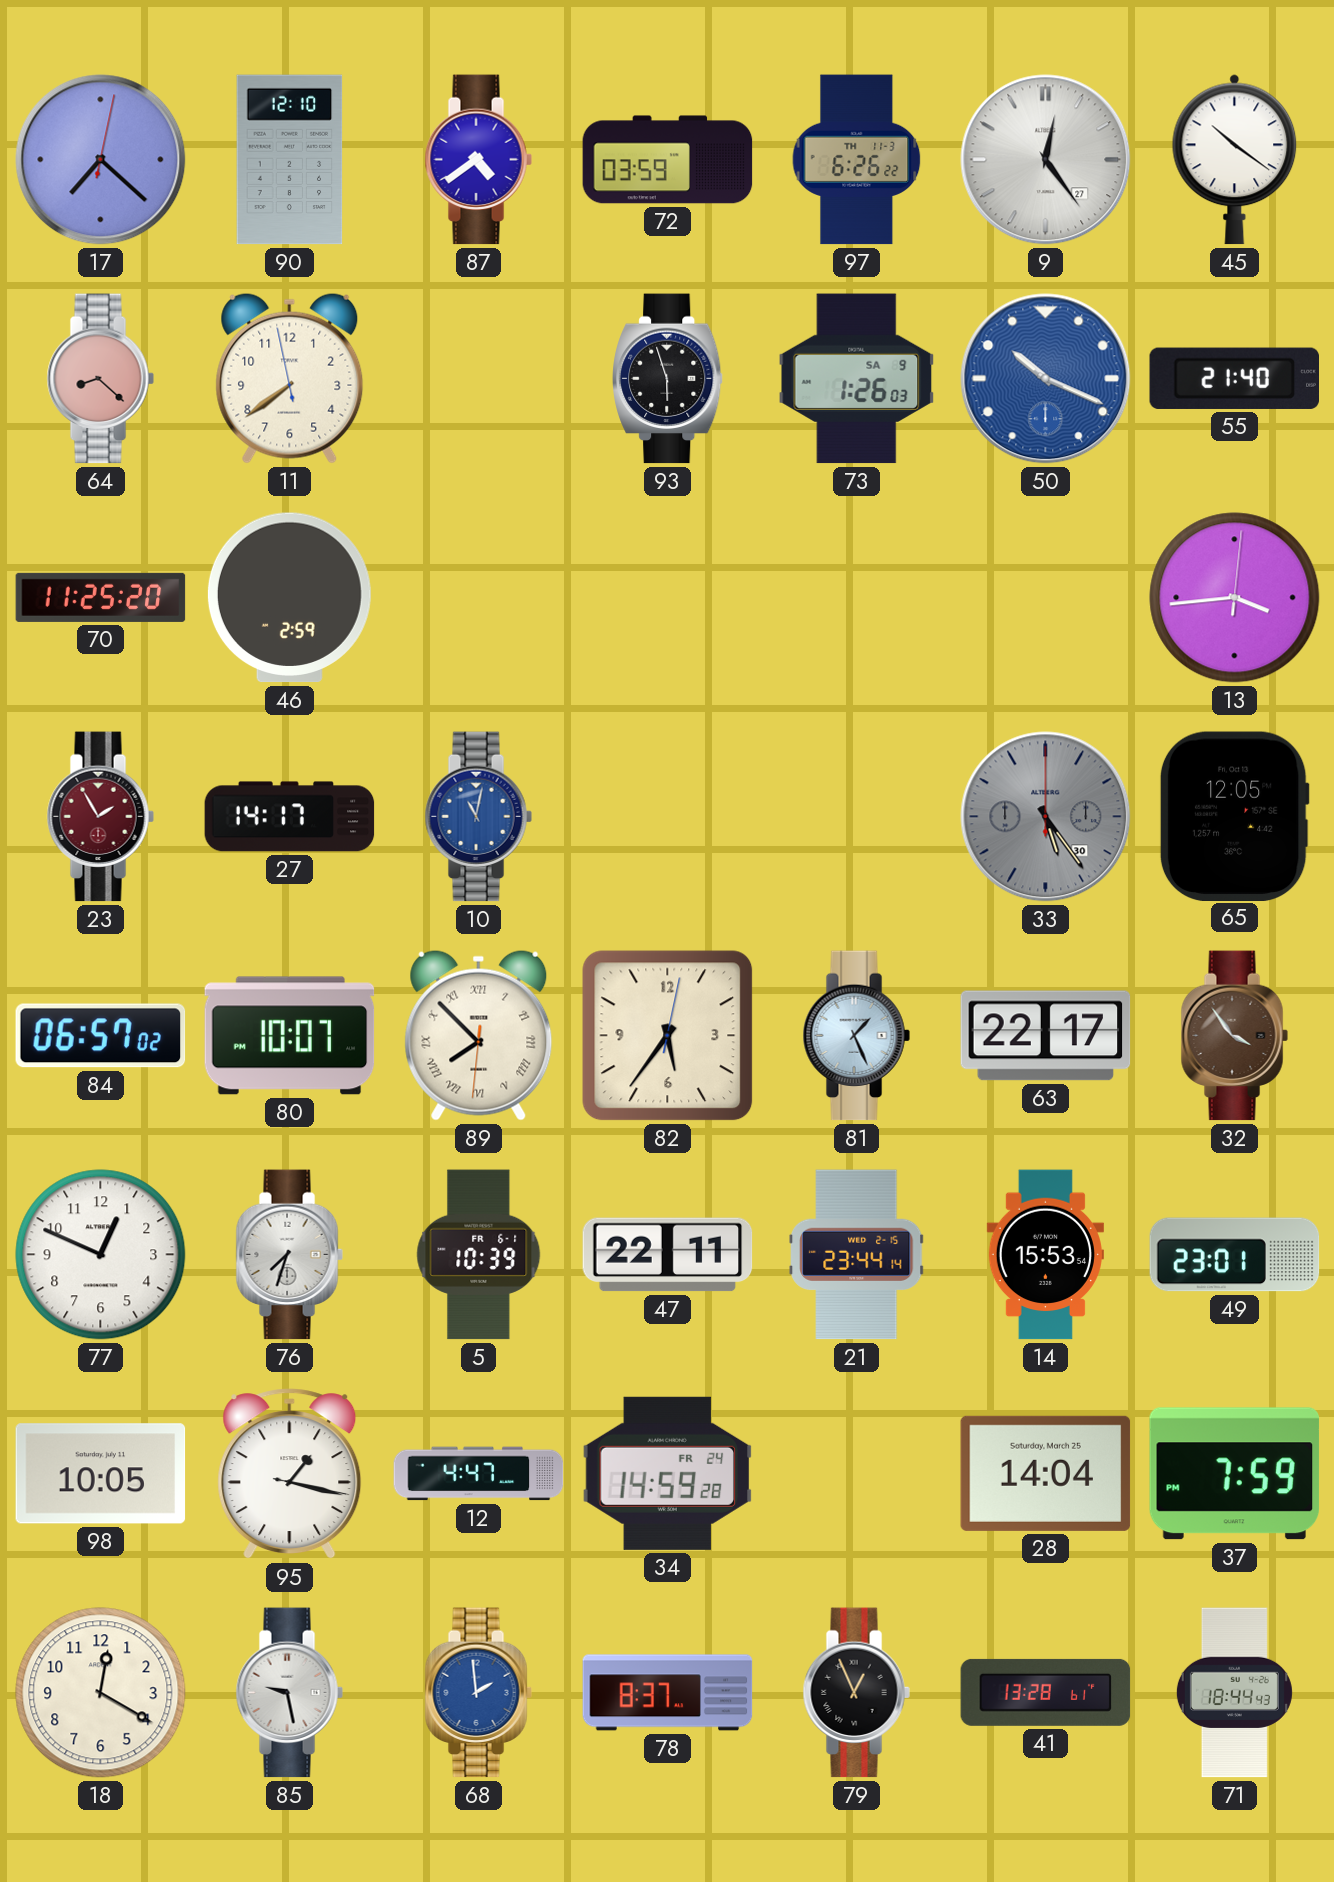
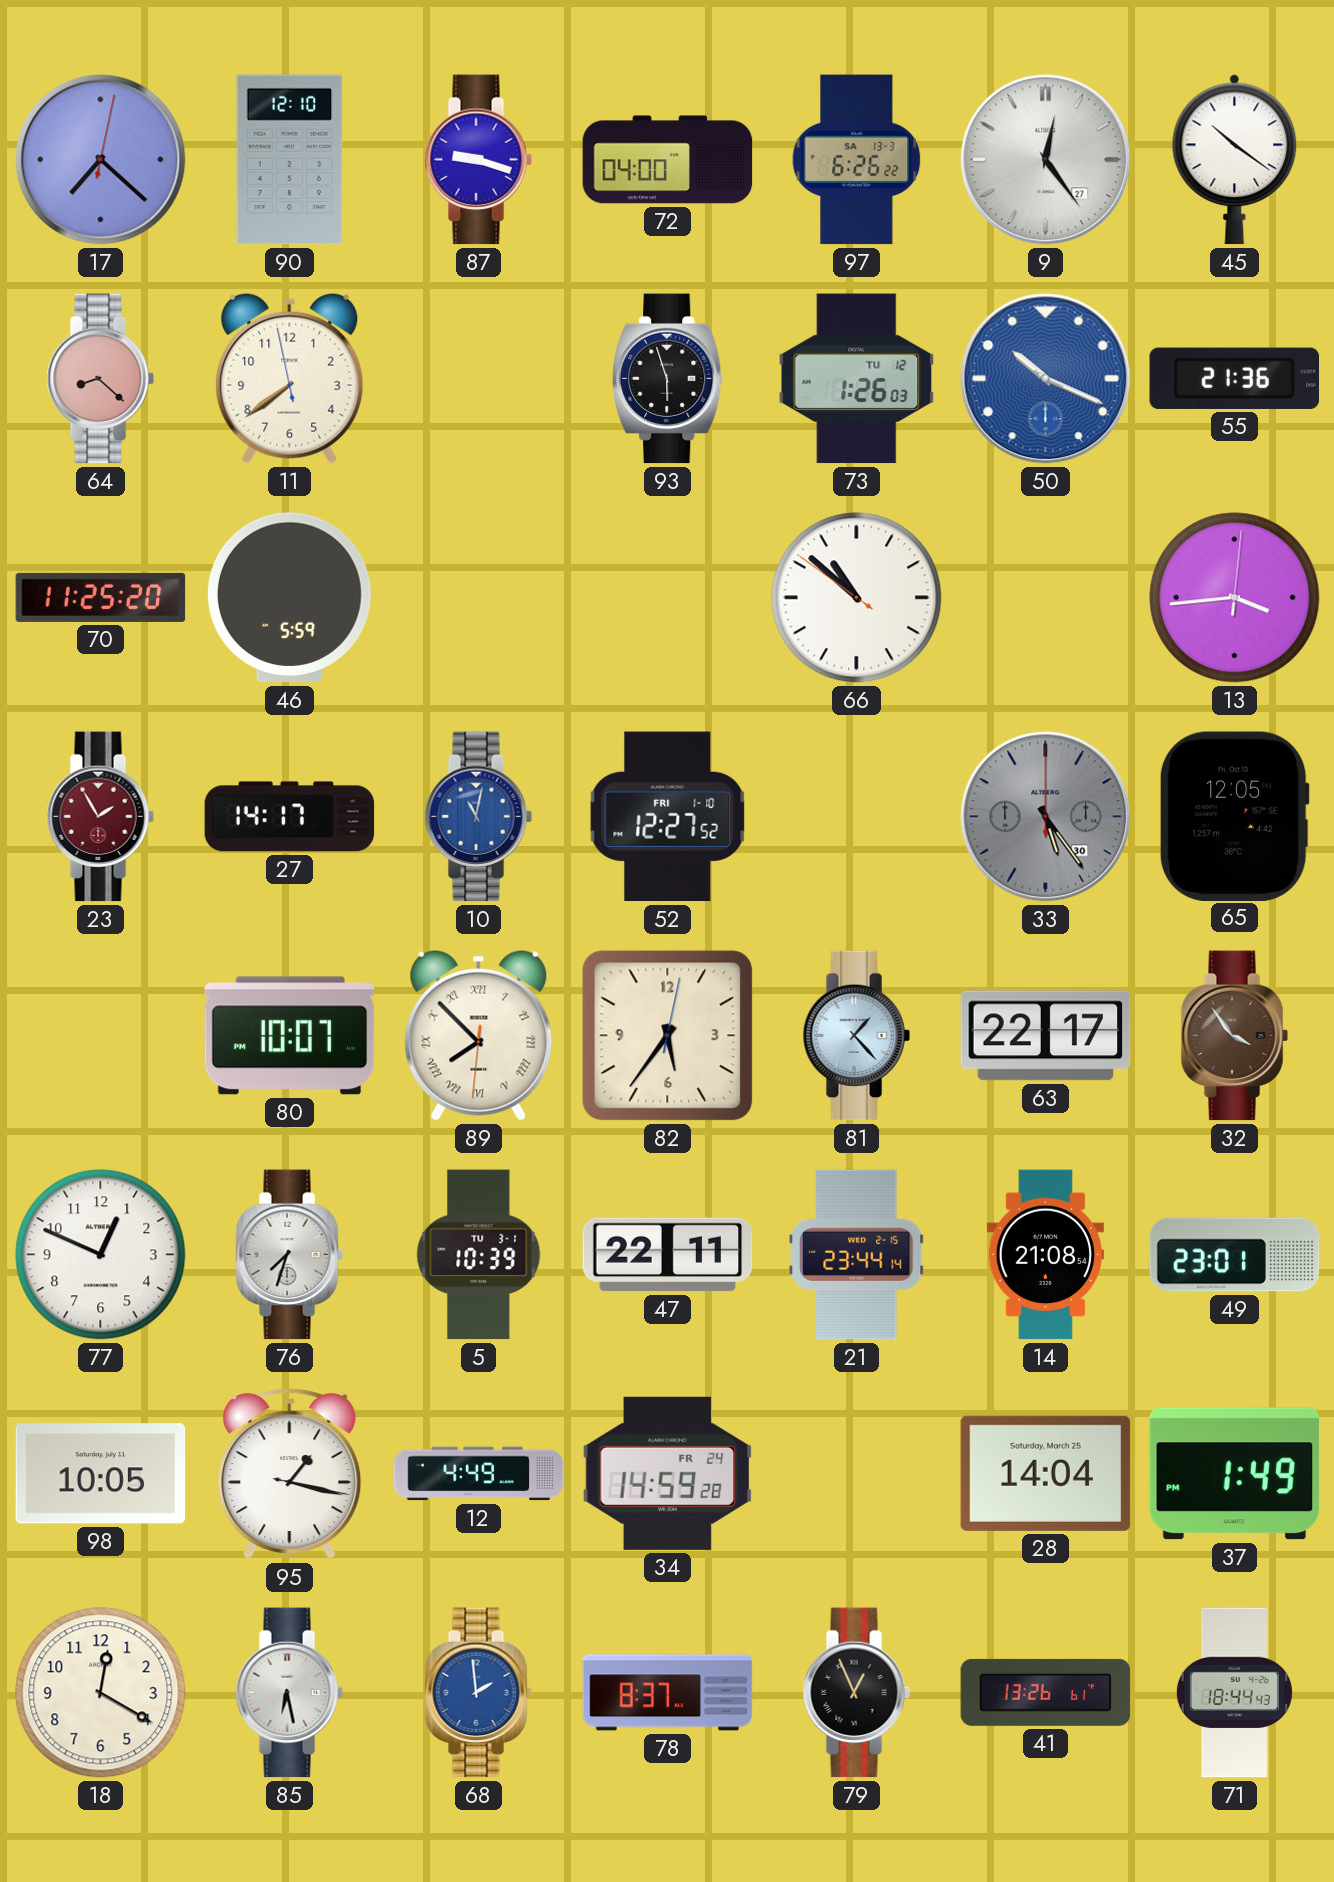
87: 4:39 -> 9:18 (478, 160)
72: 03:59 -> 04:00 (668, 160)
97 date: TH 11-3 -> SA 13-3 (857, 160)
73 date: SA 9 -> TU 12 (857, 379)
55: 21:40 -> 21:36 (1235, 378)
46: 2:59 -> 5:59 (289, 598)
66: none -> 10:51 (857, 598)
52: none -> 12:27 (668, 817)
84: 06:57 -> none (101, 1036)
81: 1:26 -> 1:23 (856, 1036)
5 date: FR 6-1 -> TU 3-1 (479, 1255)
14: 15:53 -> 21:08 (1045, 1255)
12: 4:47 -> 4:49 (479, 1474)
37: 7:59 -> 1:49 (1235, 1474)
85: 9:28 -> 6:28 (289, 1693)
41: 13:28 -> 13:26 (1046, 1692)
